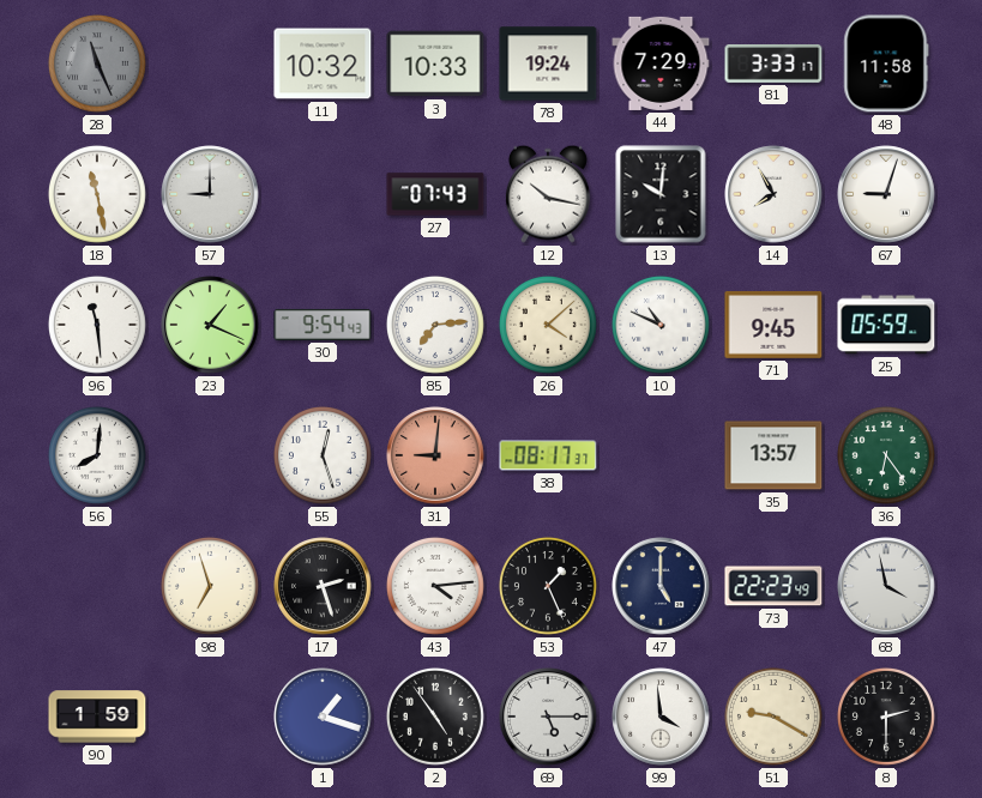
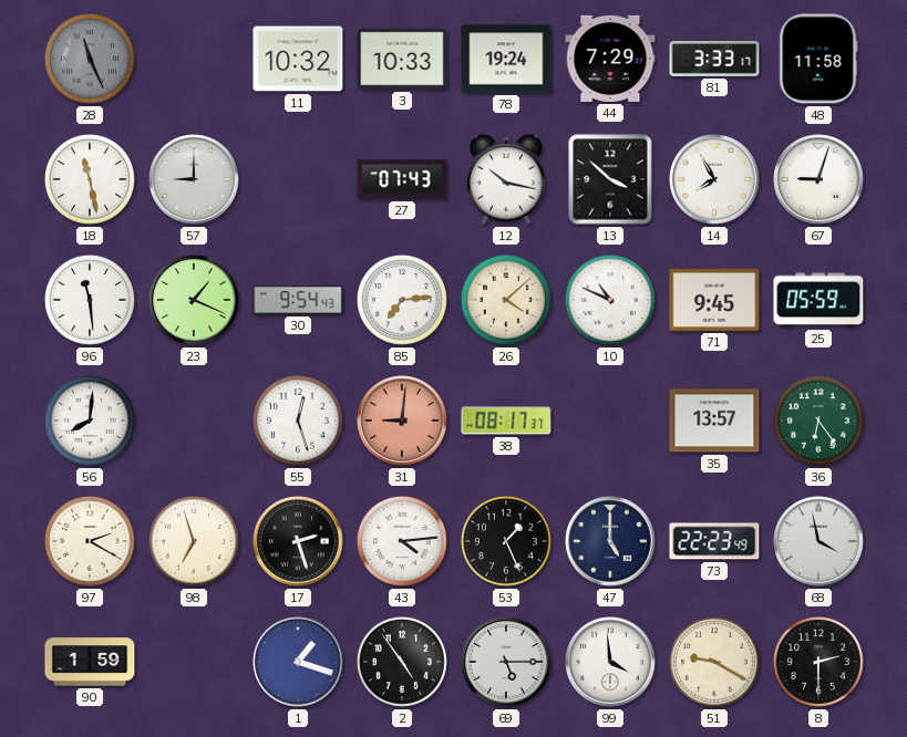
13: 10:01 -> 3:52 (610, 179)
97: none -> 2:20 (90, 541)
